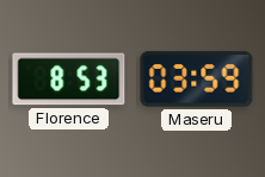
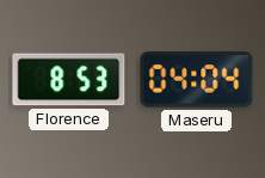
Maseru: 03:59 -> 04:04 (197, 80)
